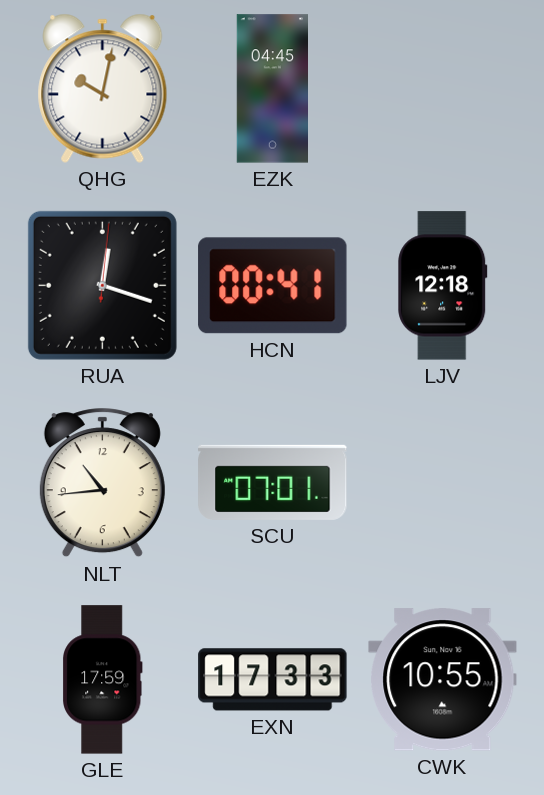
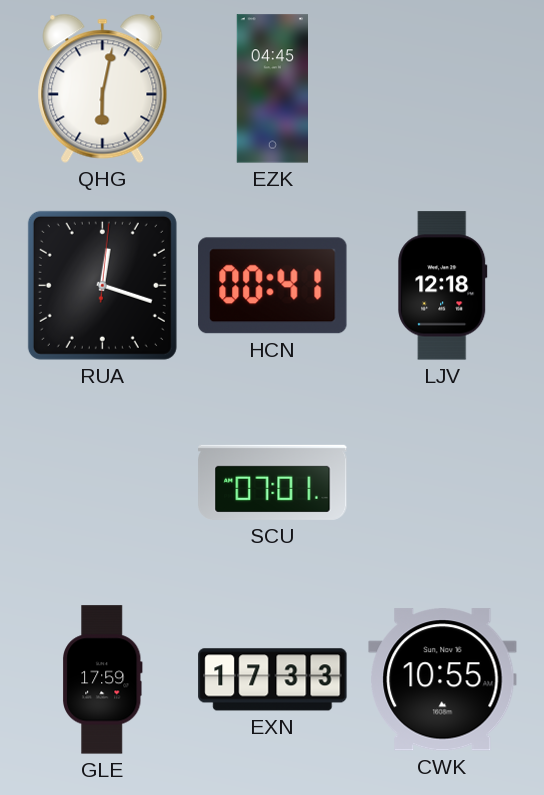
QHG: 10:02 -> 6:02 (103, 88)
NLT: 10:44 -> none (102, 483)
